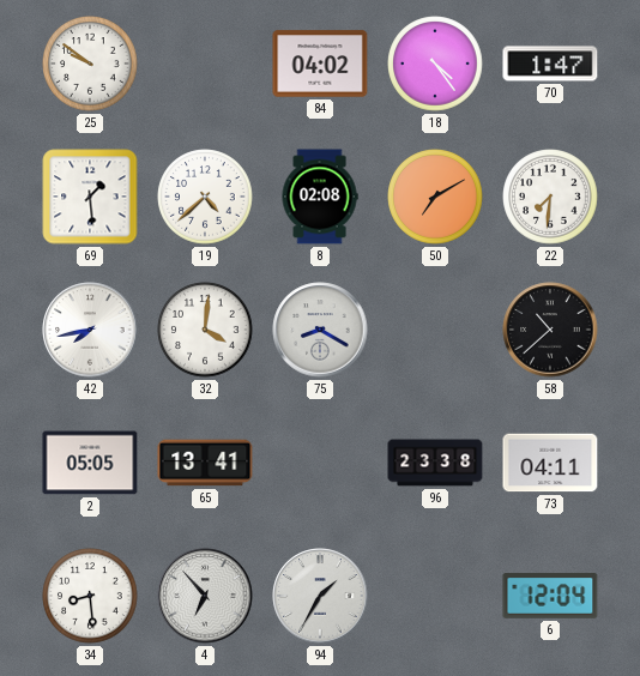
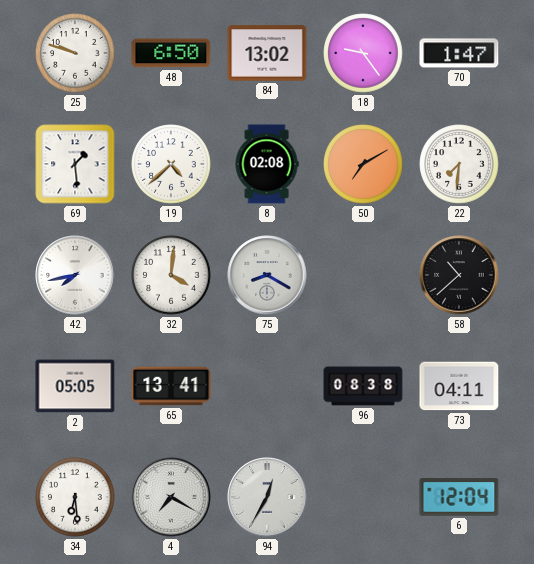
25: 9:51 -> 9:48 (75, 53)
48: none -> 6:50 (171, 53)
84: 04:02 -> 13:02 (267, 53)
18: 4:24 -> 9:24 (363, 53)
96: 23:38 -> 08:38 (363, 386)
34: 8:29 -> 6:29 (75, 497)
4: 6:53 -> 7:20 (171, 497)
94: 1:35 -> 12:35 (267, 497)
